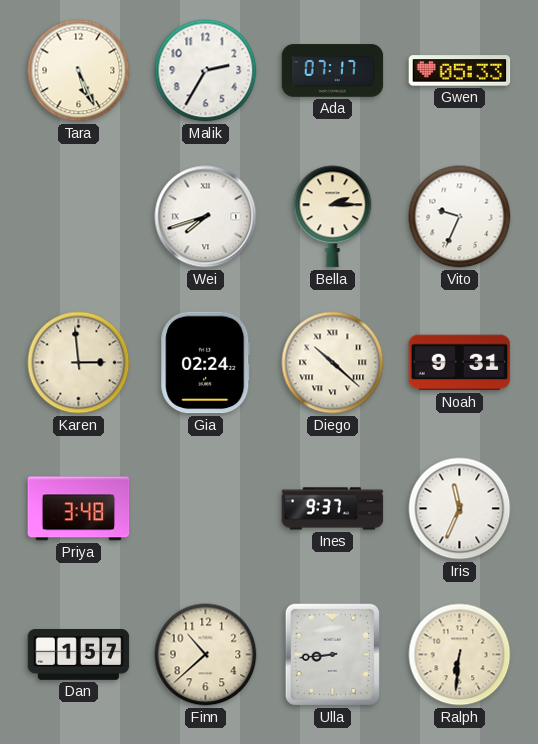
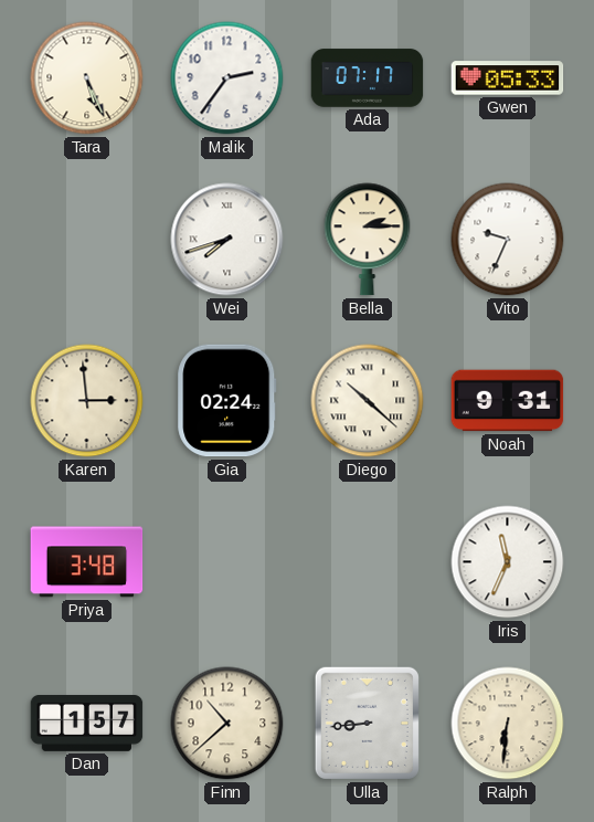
Malik: 2:35 -> 2:36 (227, 78)
Ines: 9:37 -> none (333, 509)
